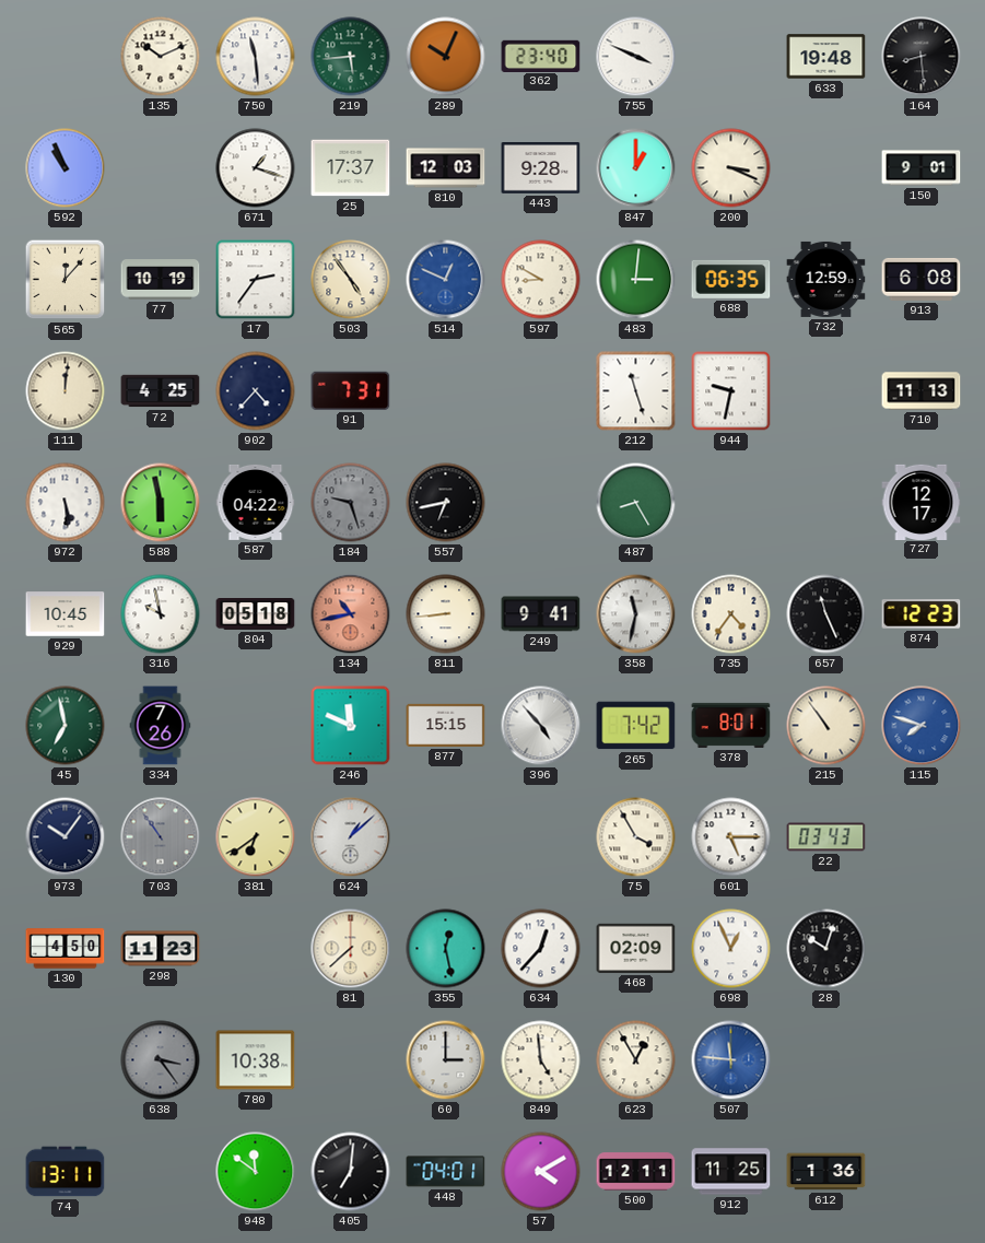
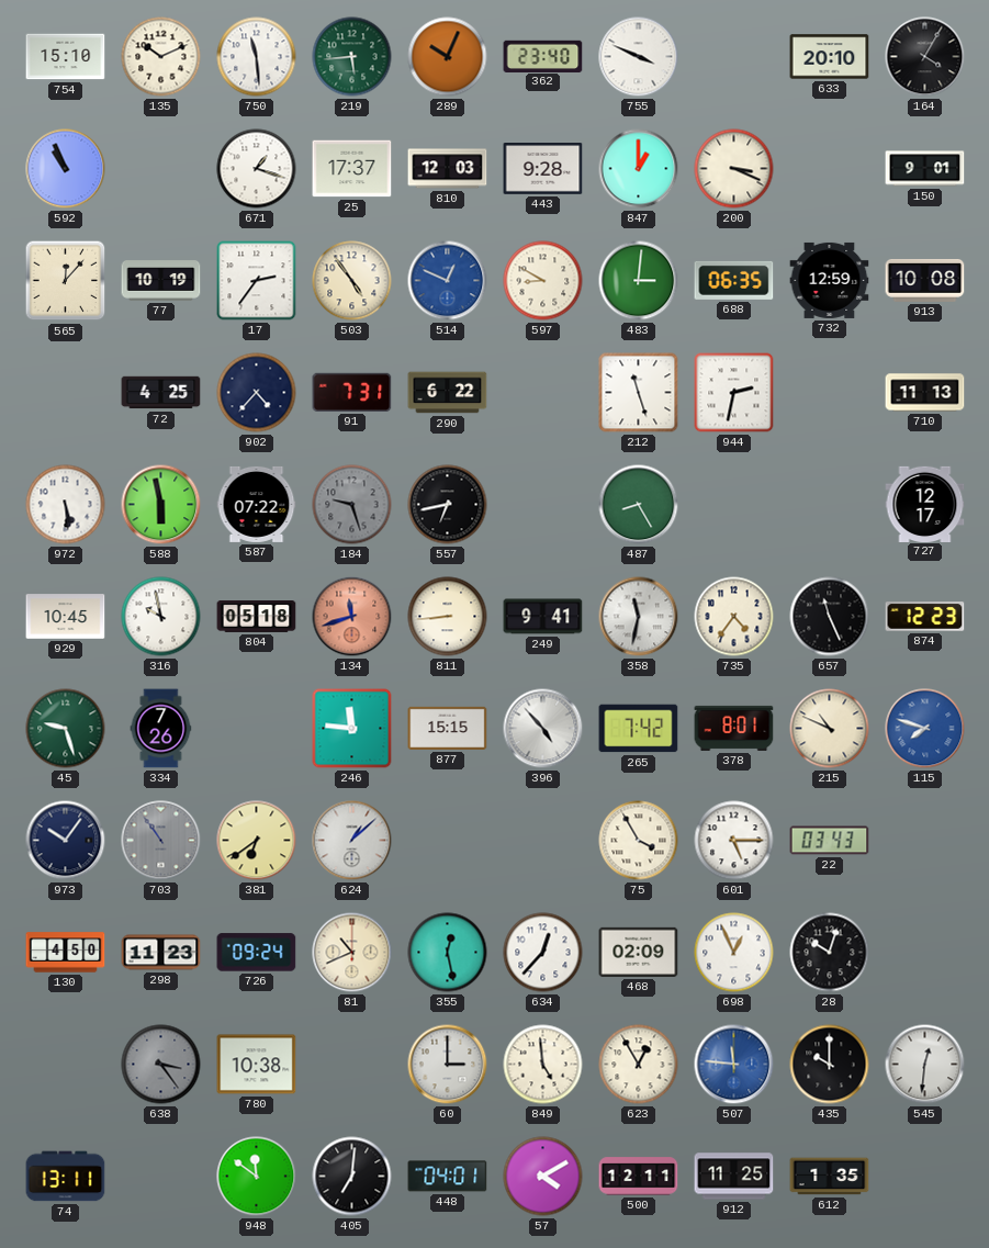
754: none -> 15:10 (66, 57)
633: 19:48 -> 20:10 (830, 57)
164: 8:29 -> 4:05 (925, 57)
913: 6:08 -> 10:08 (925, 280)
111: 12:01 -> none (66, 391)
290: none -> 6:22 (448, 393)
944: 9:32 -> 2:32 (734, 393)
587: 04:22 -> 07:22 (257, 504)
134: 10:43 -> 11:42 (352, 617)
45: 6:58 -> 9:27 (66, 729)
246: 11:49 -> 11:46 (352, 729)
215: 10:54 -> 10:49 (830, 729)
726: none -> 09:24 (257, 953)
81: 7:38 -> 10:41 (352, 953)
435: none -> 10:00 (830, 1065)
545: none -> 12:31 (925, 1065)
612: 1:36 -> 1:35 (830, 1177)
